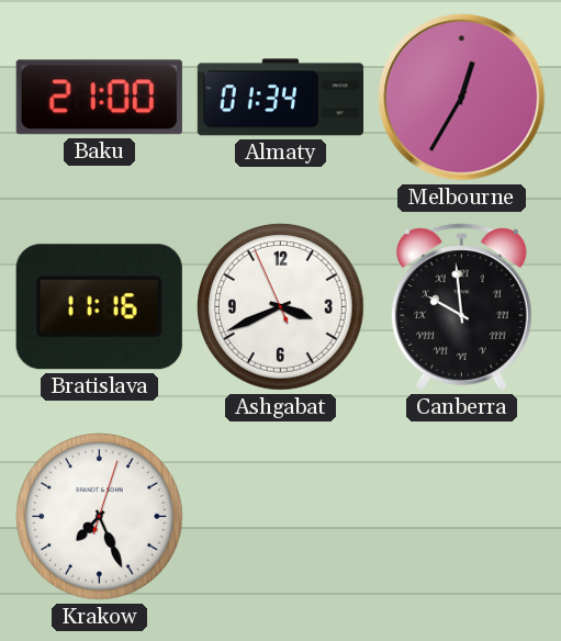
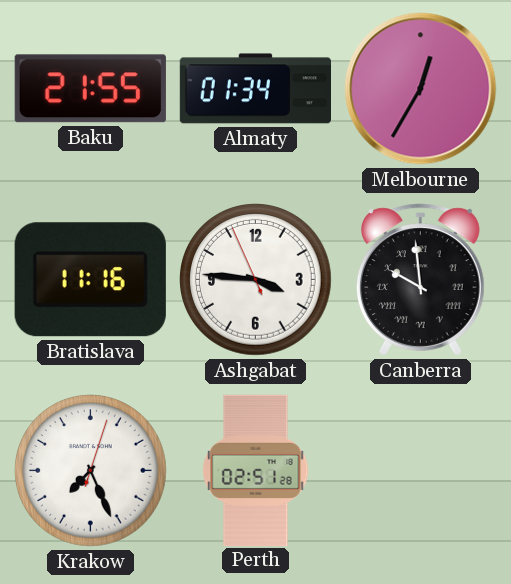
Baku: 21:00 -> 21:55 (90, 89)
Ashgabat: 3:40 -> 3:45 (256, 280)
Perth: none -> 02:51 (256, 470)
